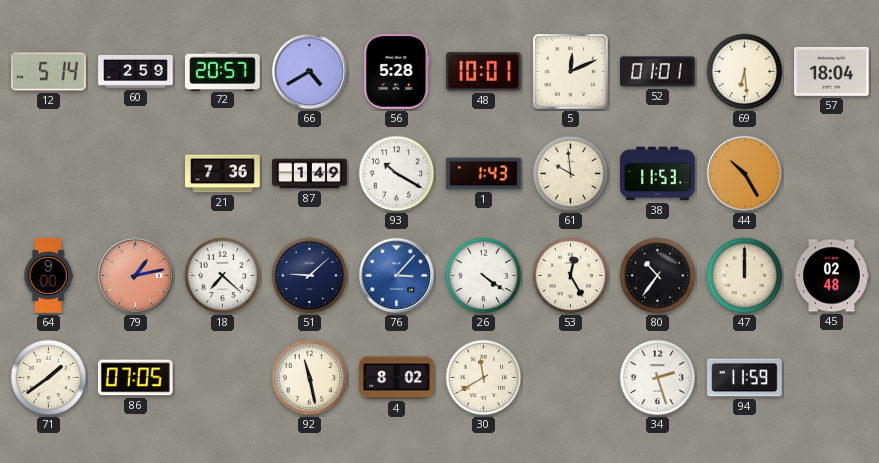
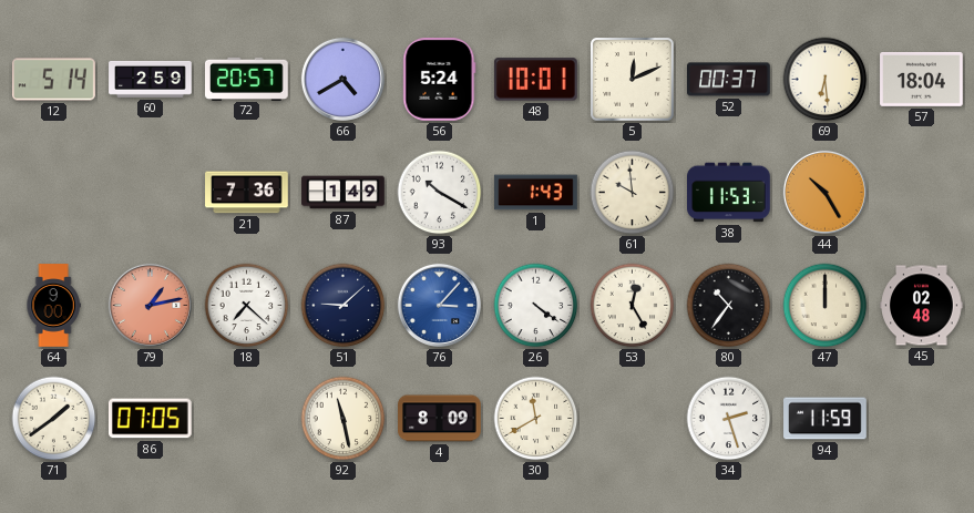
56: 5:28 -> 5:24 (440, 80)
52: 01:01 -> 00:37 (729, 80)
4: 8:02 -> 8:09 (440, 419)
